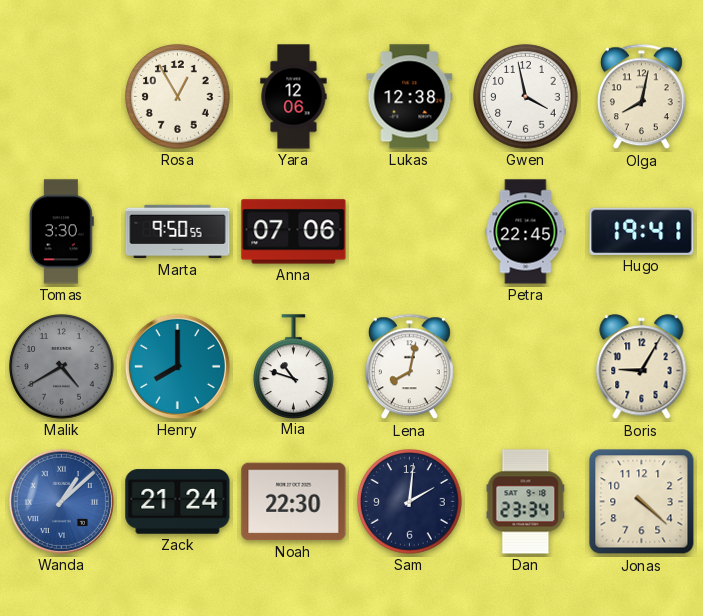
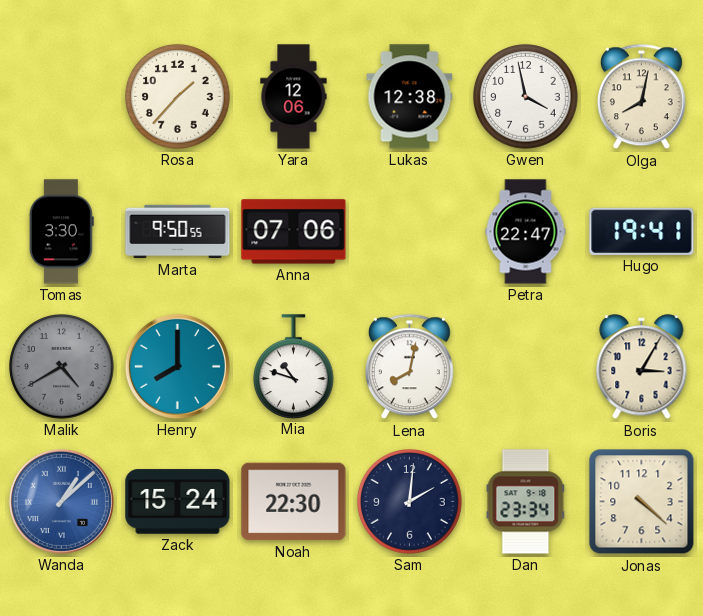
Rosa: 12:55 -> 1:37 (178, 97)
Petra: 22:45 -> 22:47 (526, 232)
Boris: 9:05 -> 3:05 (642, 367)
Zack: 21:24 -> 15:24 (178, 502)
